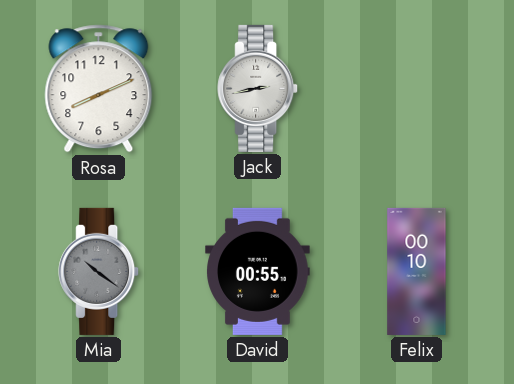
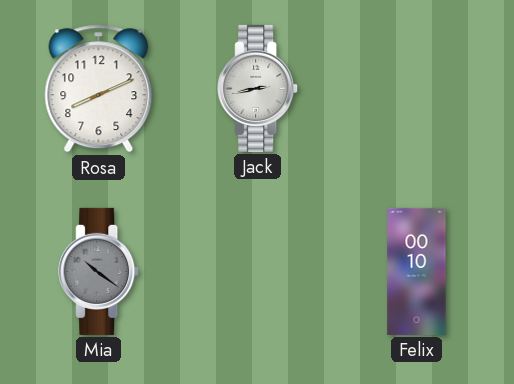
David: 00:55 -> none (258, 271)
